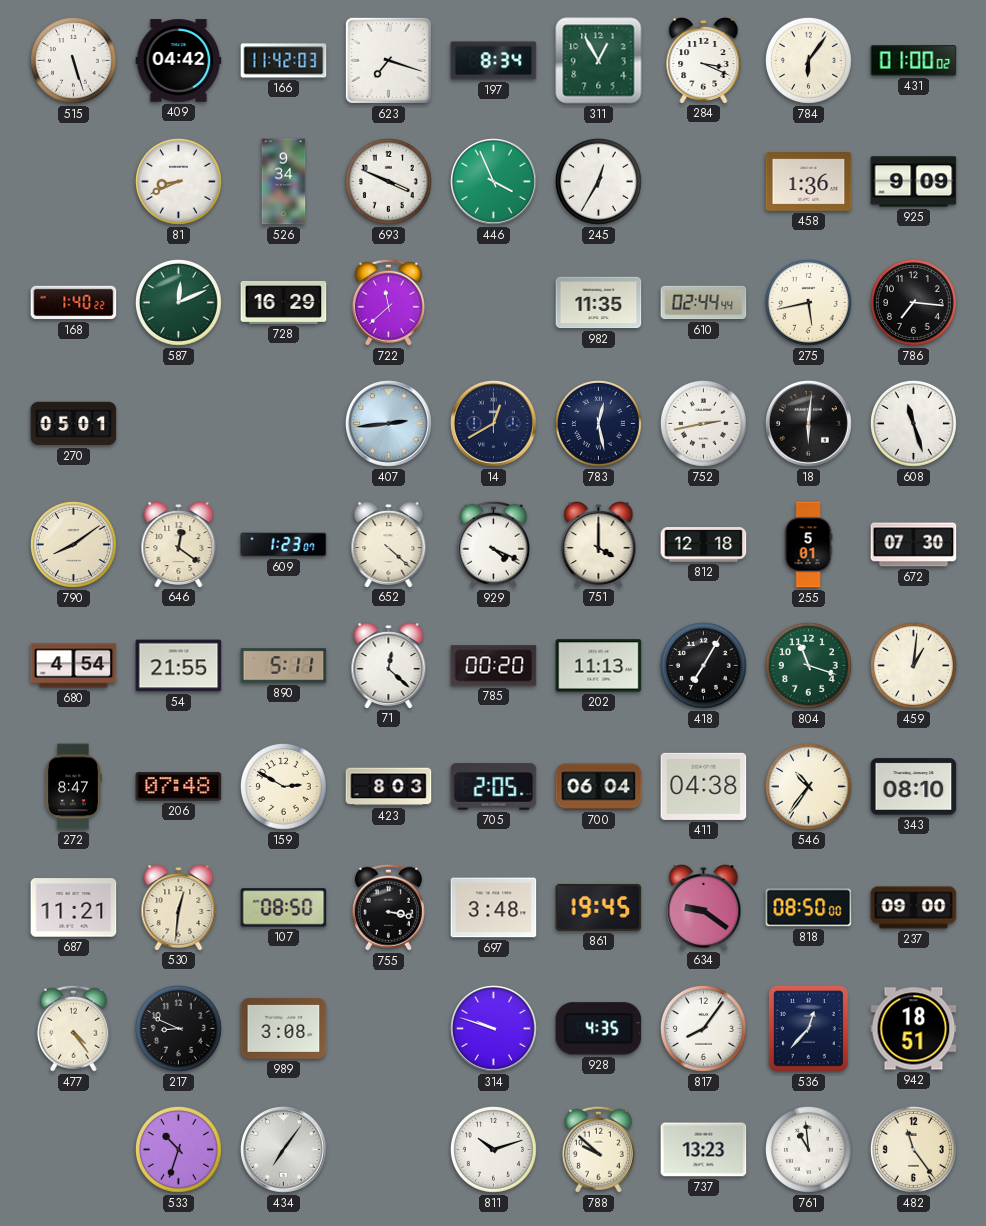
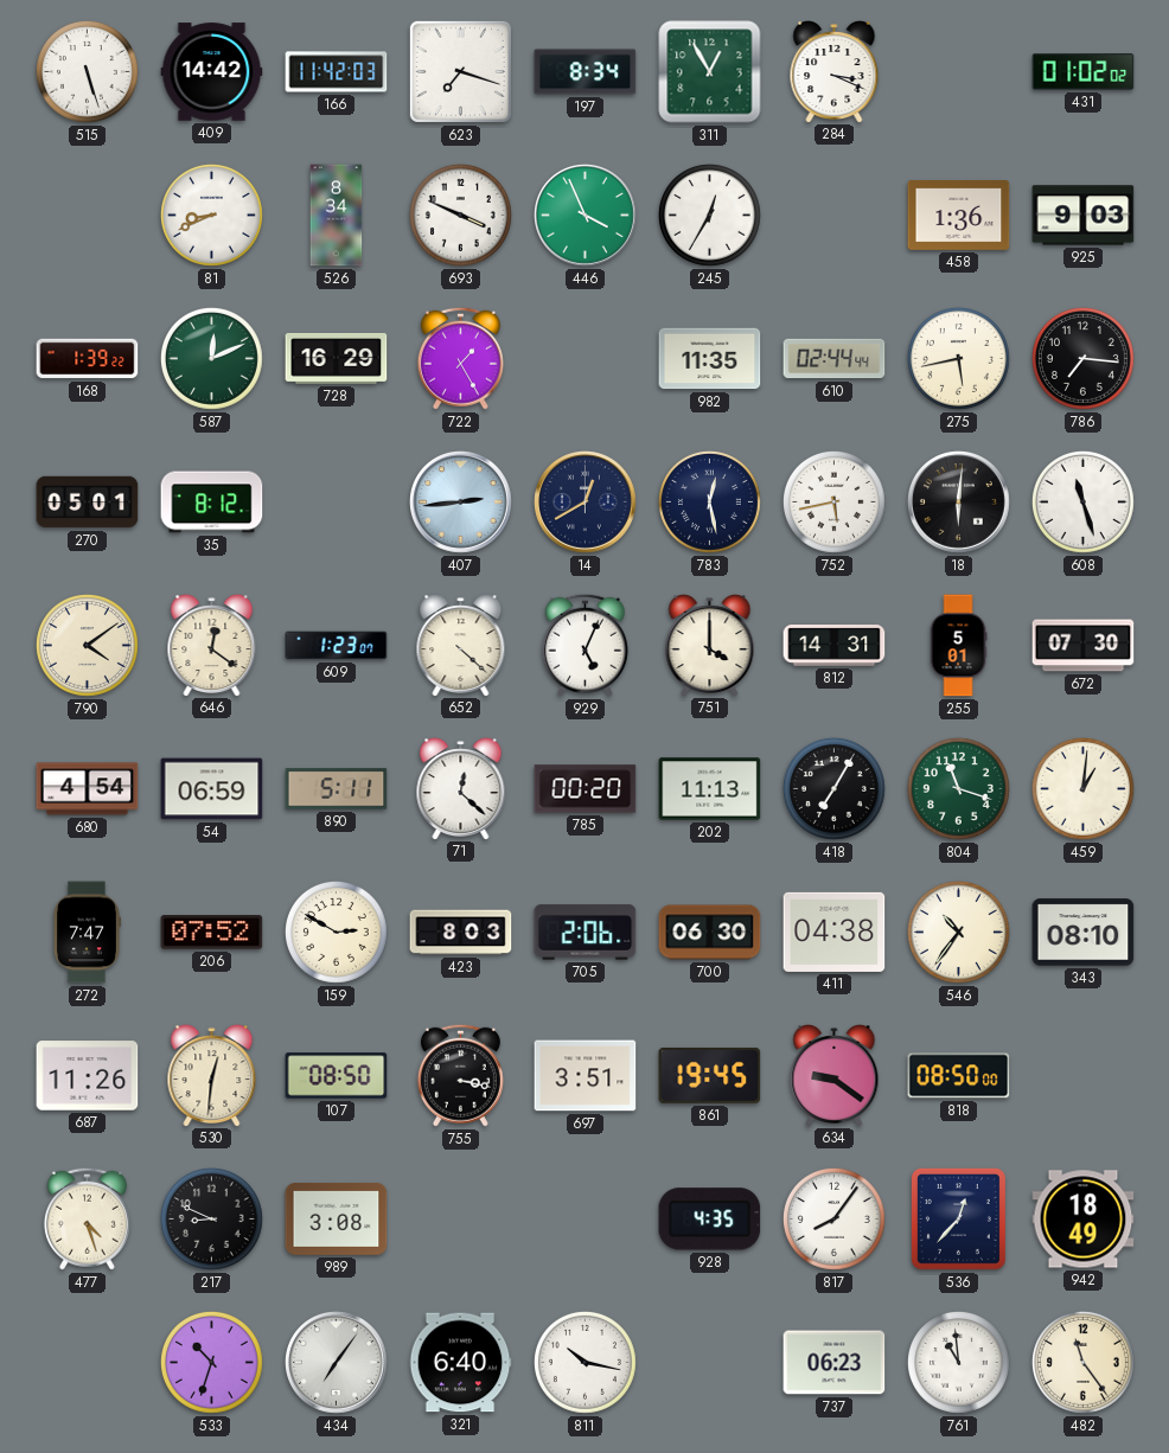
409: 04:42 -> 14:42 (212, 72)
784: 6:06 -> none (808, 60)
431: 01:00 -> 01:02 (1084, 72)
526: 9:34 -> 8:34 (337, 216)
925: 9:09 -> 9:03 (1084, 216)
168: 1:40 -> 1:39 (88, 359)
722: 11:38 -> 1:25 (460, 358)
35: none -> 8:12 (212, 503)
752: 2:43 -> 5:43 (833, 501)
790: 8:09 -> 4:09 (87, 645)
929: 4:19 -> 5:04 (584, 645)
812: 12:18 -> 14:31 (835, 646)
54: 21:55 -> 06:59 (212, 789)
272: 8:47 -> 7:47 (88, 933)
206: 07:48 -> 07:52 (212, 933)
705: 2:05 -> 2:06 (586, 933)
700: 06:04 -> 06:30 (710, 933)
687: 11:21 -> 11:26 (88, 1076)
697: 3:48 -> 3:51 (586, 1076)
237: 09:00 -> none (914, 908)
477: 4:24 -> 4:27 (87, 1218)
314: 9:48 -> none (494, 1029)
942: 18:51 -> 18:49 (1084, 1220)
321: none -> 6:40 (460, 1363)
811: 10:12 -> 10:17 (584, 1362)
788: 9:52 -> none (598, 1149)
737: 13:23 -> 06:23 (835, 1363)
